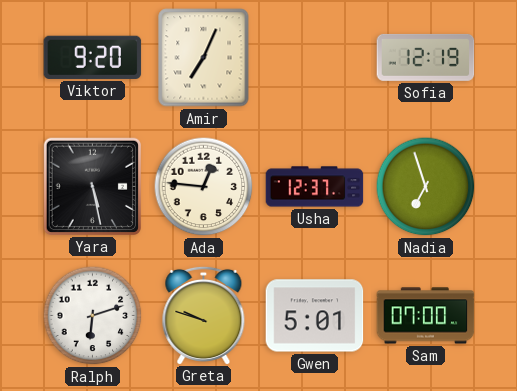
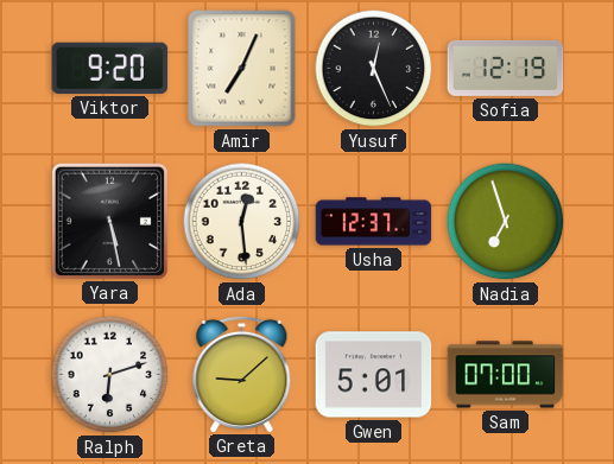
Yusuf: none -> 12:26 (374, 69)
Ada: 12:46 -> 12:29 (242, 222)
Greta: 9:48 -> 9:08 (242, 374)
